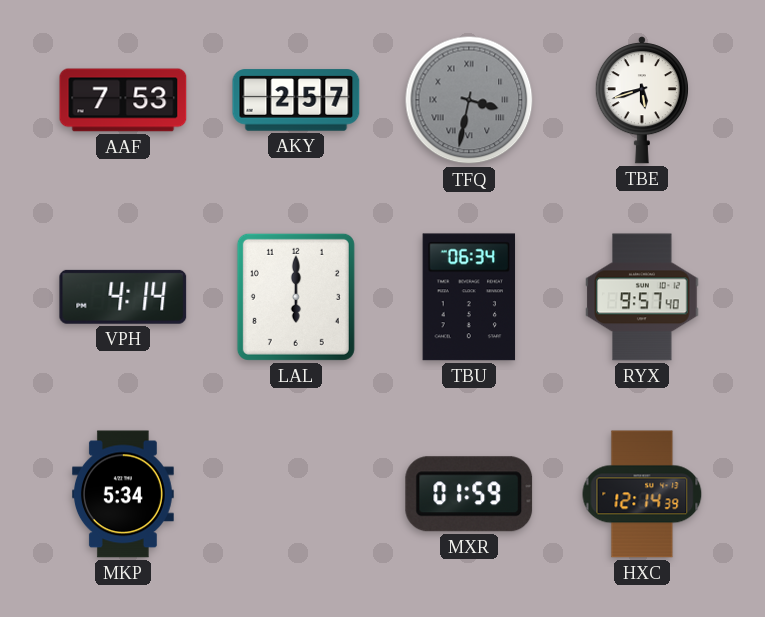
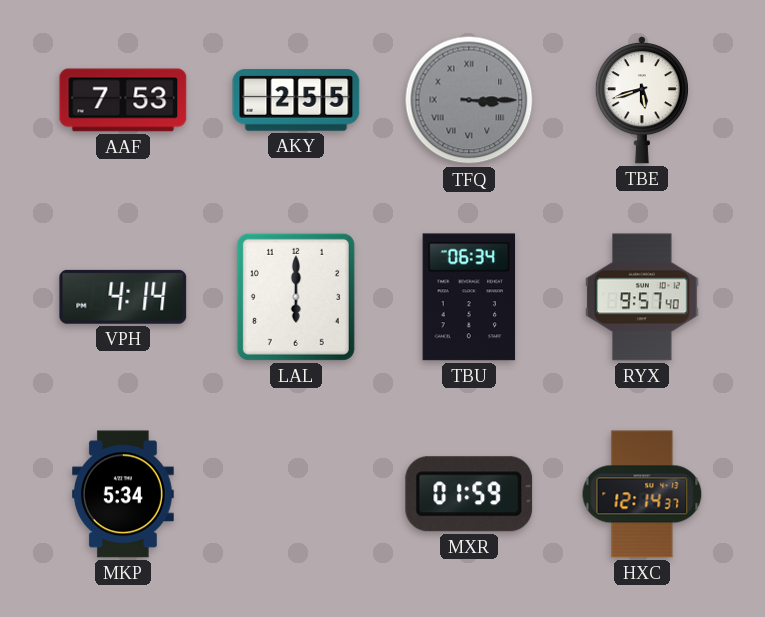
AKY: 2:57 -> 2:55 (296, 100)
TFQ: 3:32 -> 3:15 (469, 100)
HXC: 12:14:39 -> 12:14:37 (642, 494)
